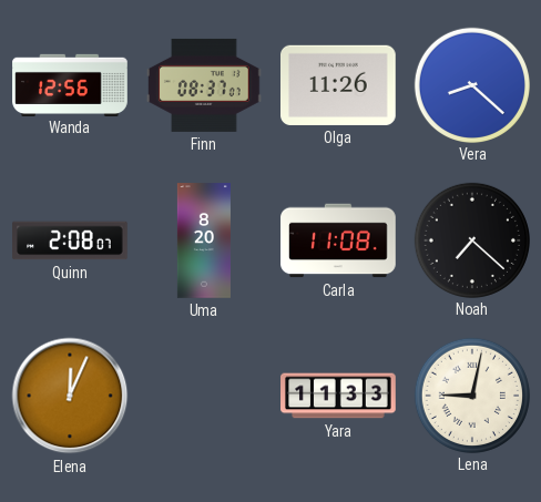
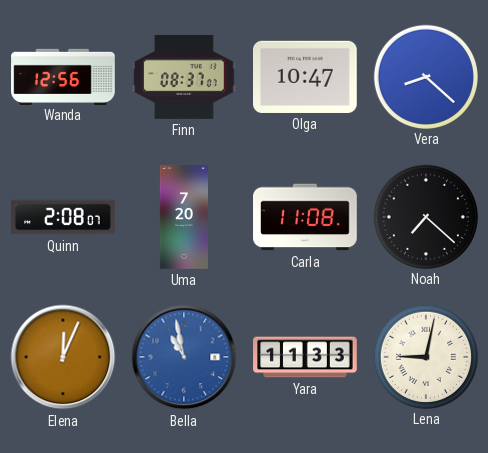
Olga: 11:26 -> 10:47 (306, 77)
Uma: 8:20 -> 7:20 (184, 217)
Bella: none -> 10:58 (184, 357)
